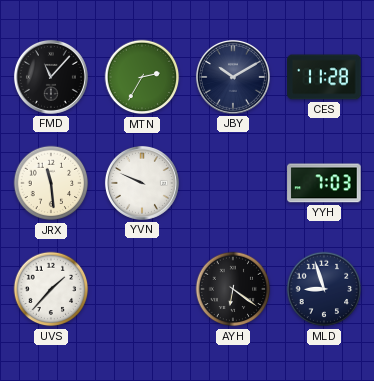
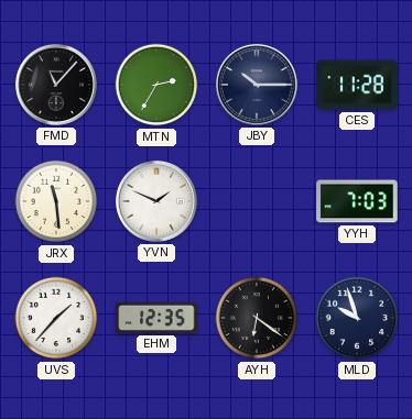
JBY: 10:10 -> 10:15 (257, 85)
YVN: 9:49 -> 1:49 (156, 201)
EHM: none -> 12:35 (156, 318)
MLD: 8:57 -> 9:57 (357, 318)
